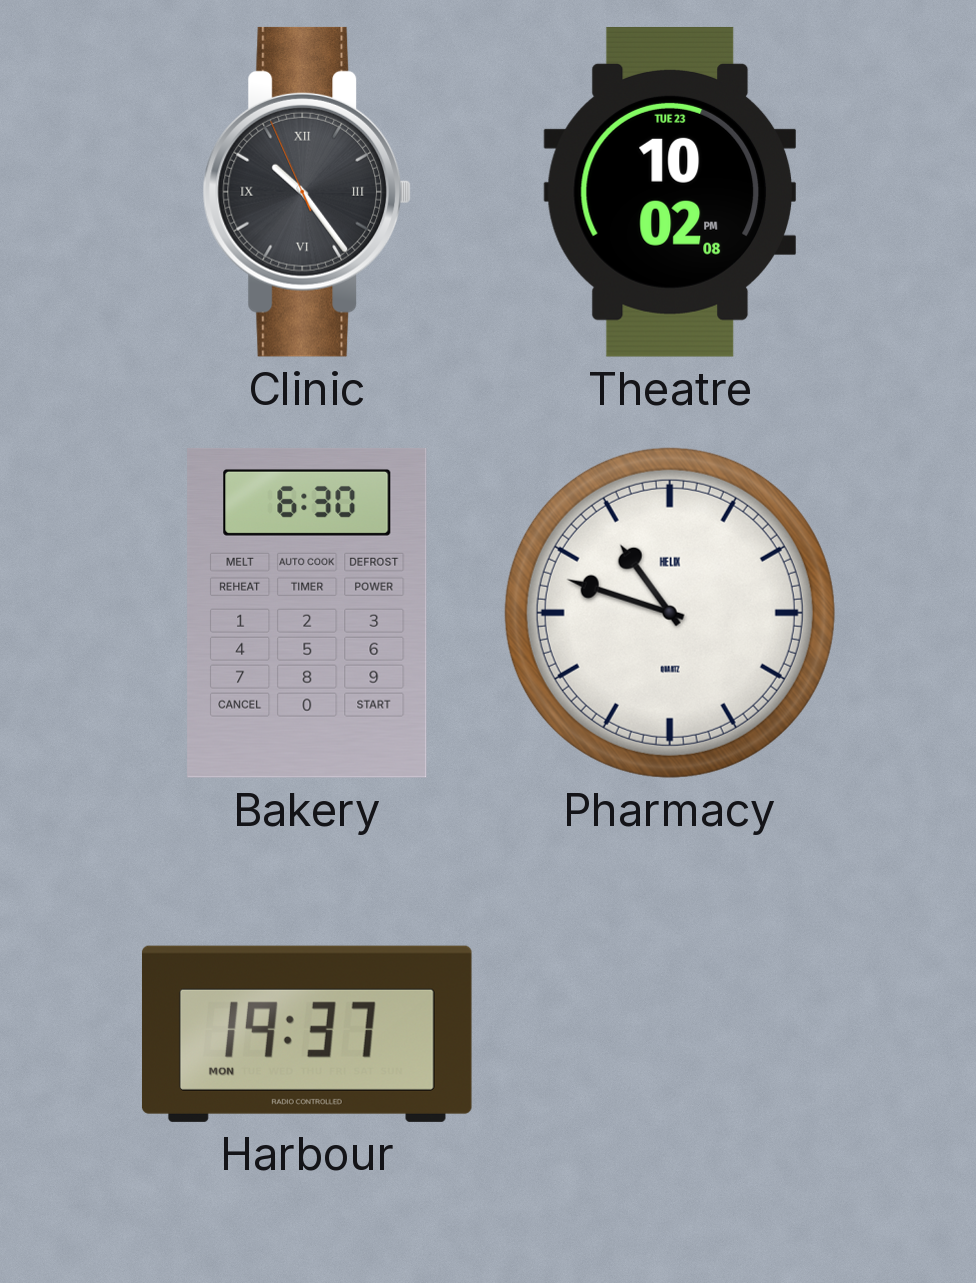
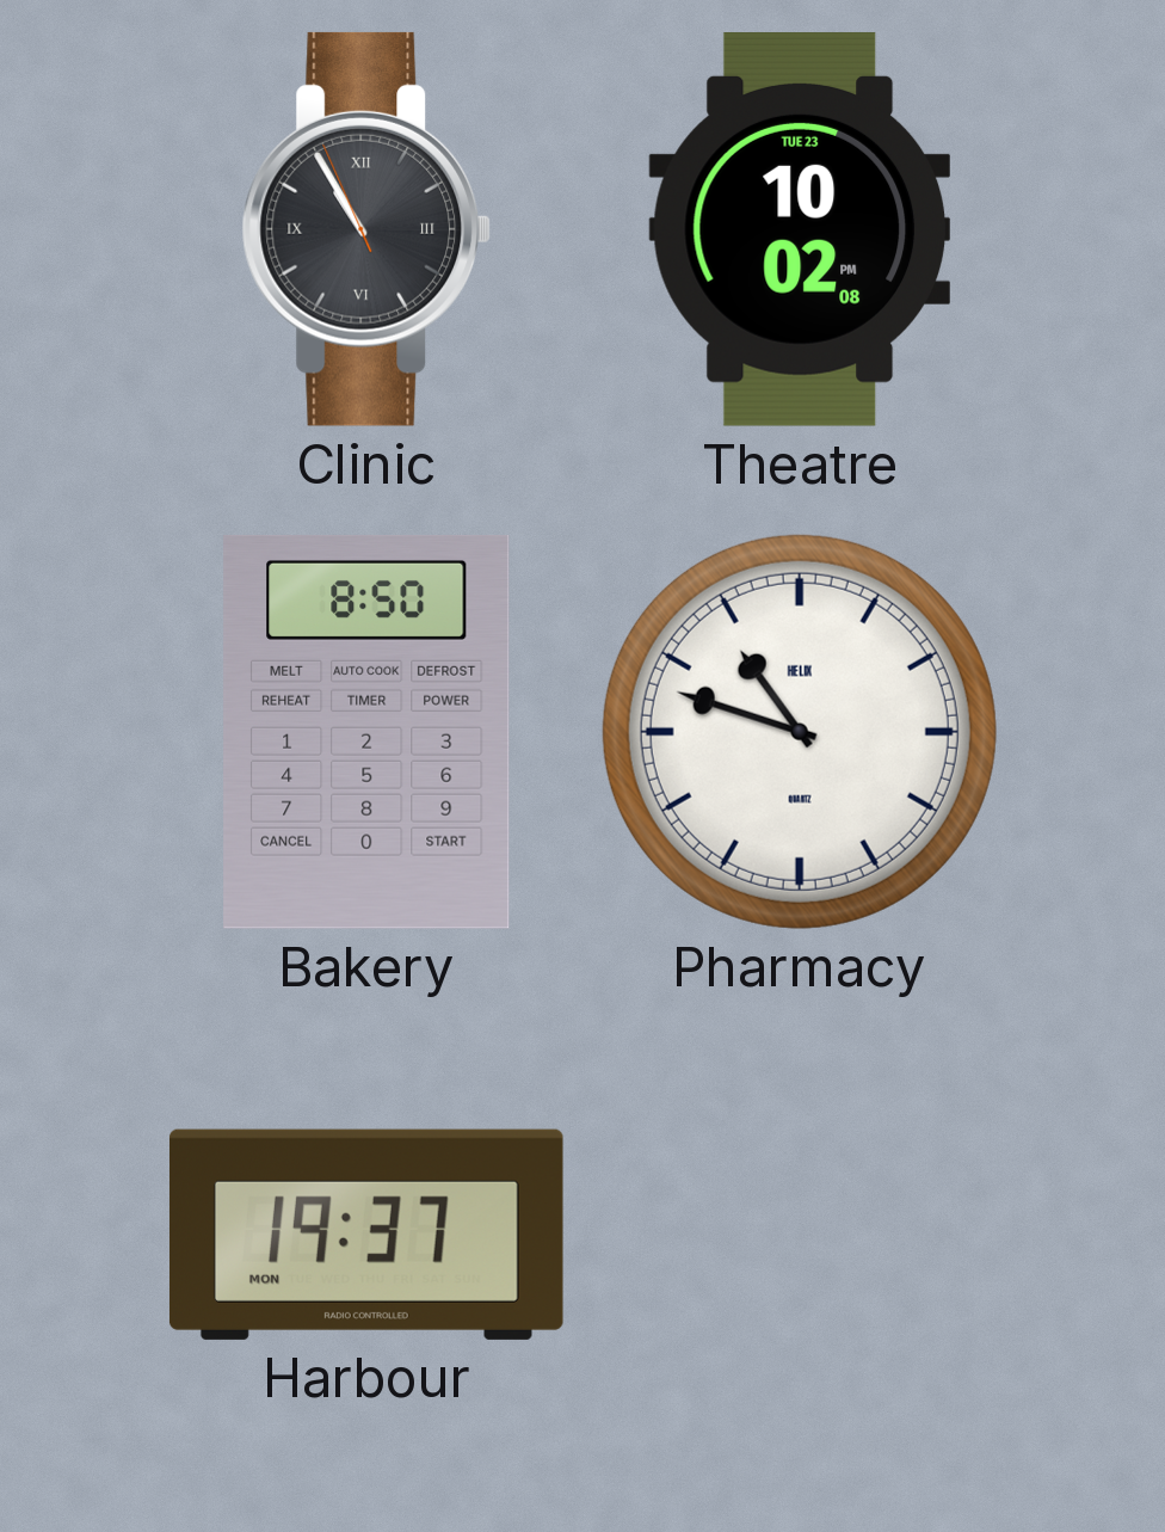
Clinic: 10:23 -> 10:54 (366, 229)
Bakery: 6:30 -> 8:50 (366, 732)
